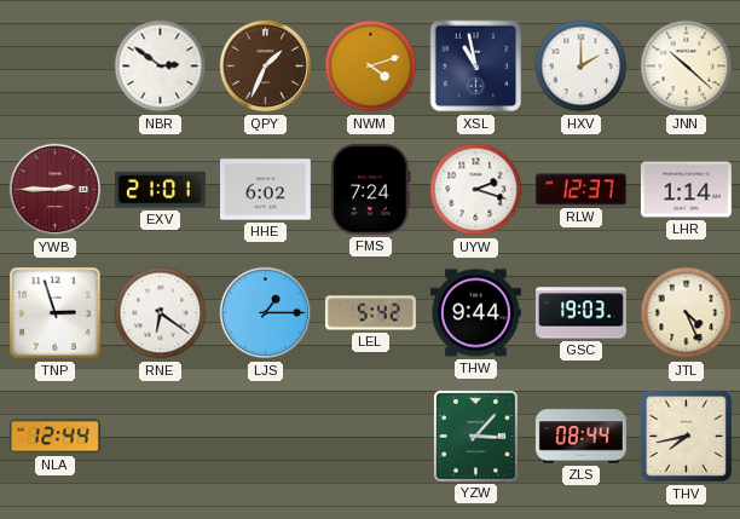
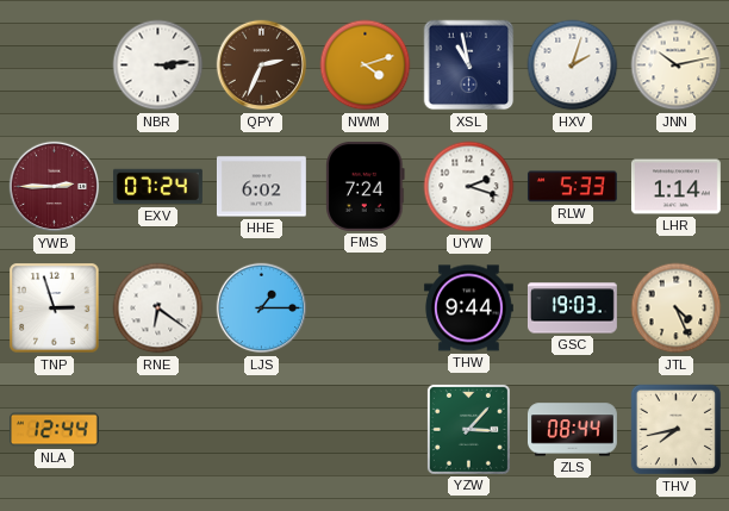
NBR: 2:51 -> 3:14 (158, 66)
QPY: 1:34 -> 2:34 (262, 66)
HXV: 2:00 -> 2:03 (573, 66)
JNN: 10:22 -> 10:13 (677, 66)
EXV: 21:01 -> 07:24 (157, 187)
RLW: 12:37 -> 5:33 (572, 187)
LEL: 5:42 -> none (370, 313)
